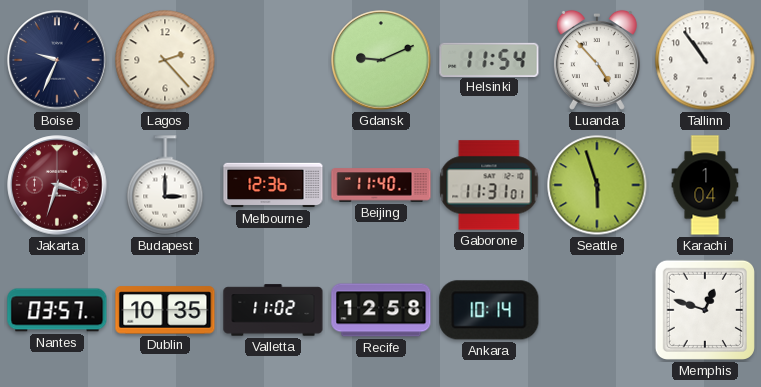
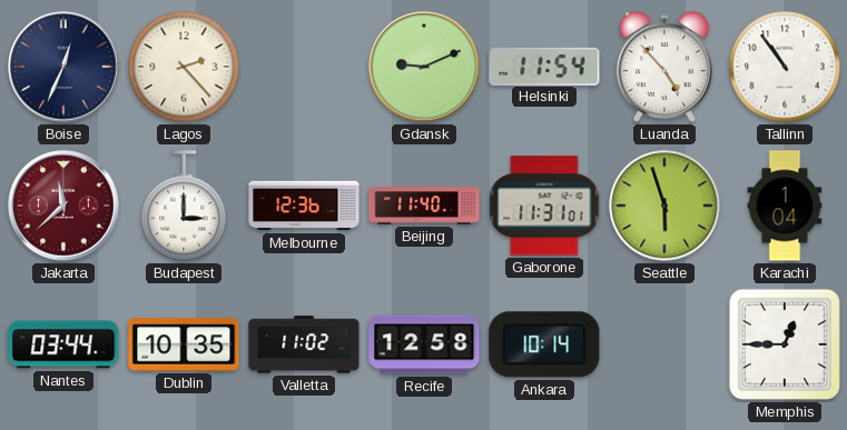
Boise: 9:34 -> 12:34 (63, 67)
Jakarta: 3:33 -> 11:38 (63, 206)
Nantes: 03:57 -> 03:44 (63, 344)
Memphis: 12:48 -> 12:45 (785, 344)
